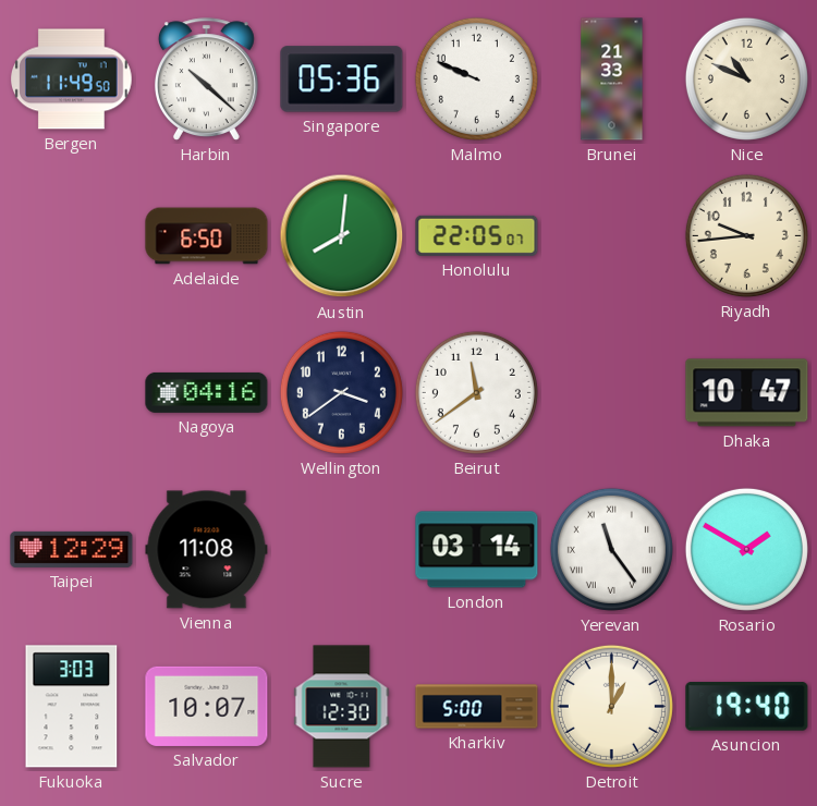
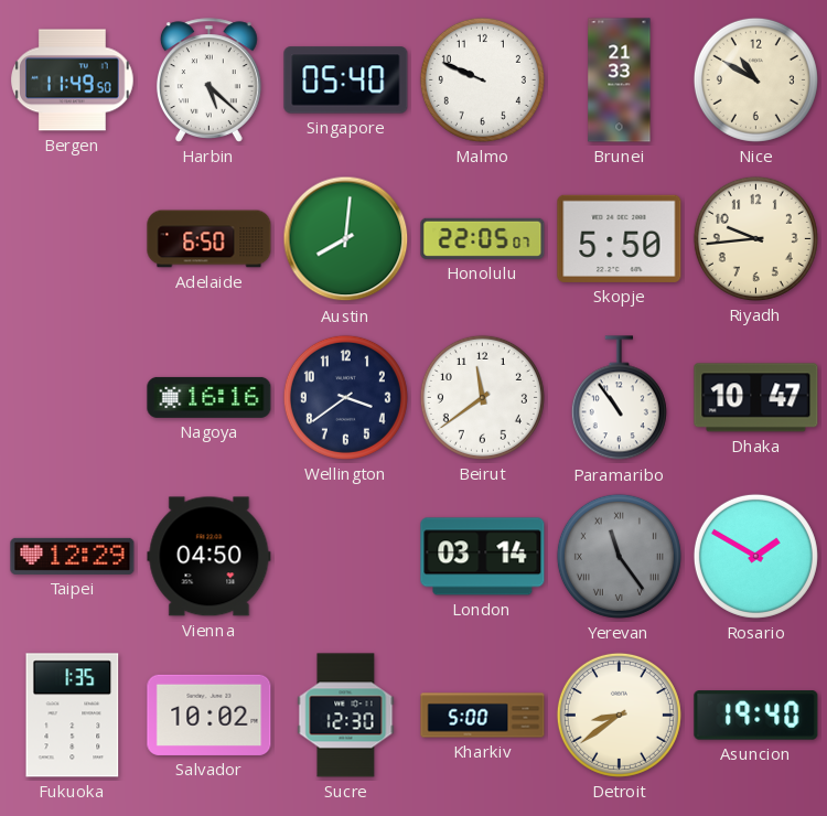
Harbin: 10:22 -> 5:22 (208, 80)
Singapore: 05:36 -> 05:40 (346, 80)
Nice: 10:49 -> 10:50 (755, 79)
Skopje: none -> 5:50 (620, 238)
Nagoya: 04:16 -> 16:16 (210, 397)
Paramaribo: none -> 10:54 (619, 398)
Vienna: 11:08 -> 04:50 (210, 557)
Yerevan dial: white -> grey (619, 556)
Fukuoka: 3:03 -> 1:35 (73, 716)
Salvador: 10:07 -> 10:02 (210, 715)
Detroit: 1:00 -> 8:39 (619, 715)
